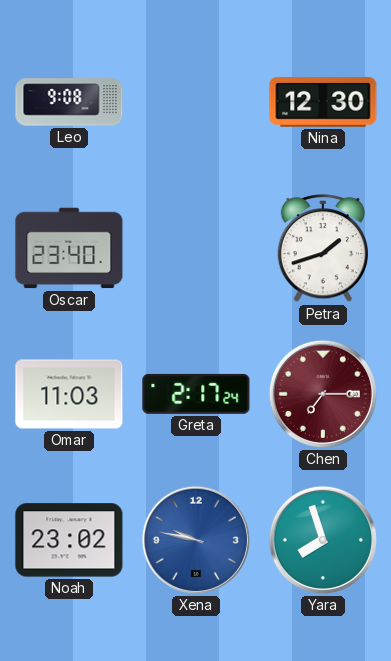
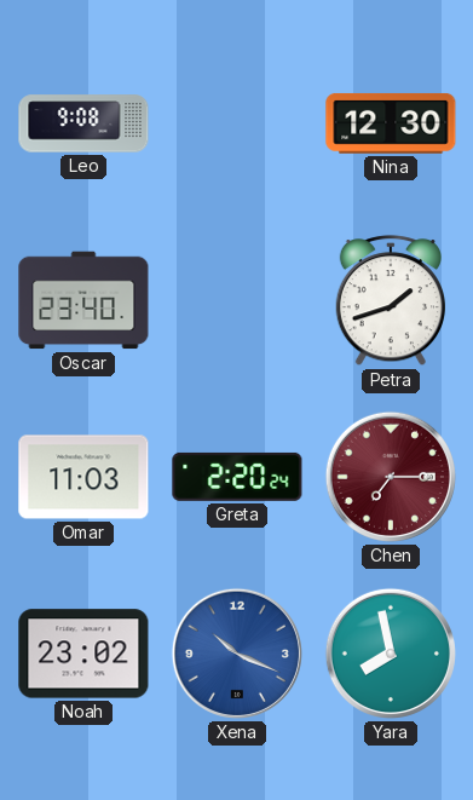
Greta: 2:17 -> 2:20 (237, 477)
Xena: 9:47 -> 10:19 (237, 654)
Yara: 7:57 -> 7:58 (391, 654)
